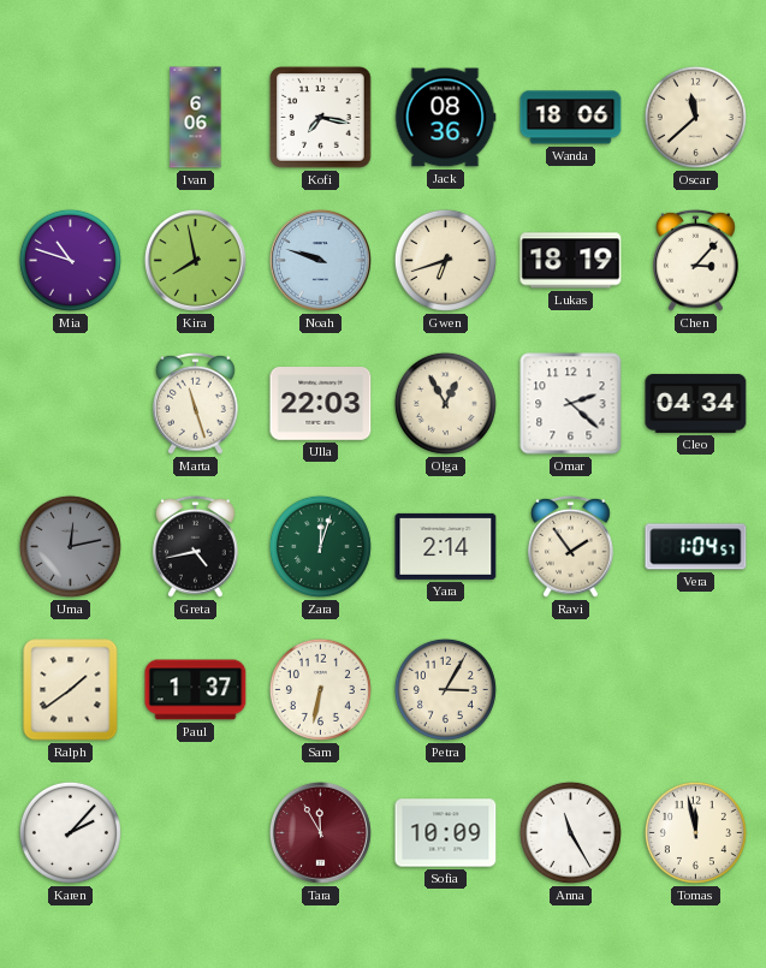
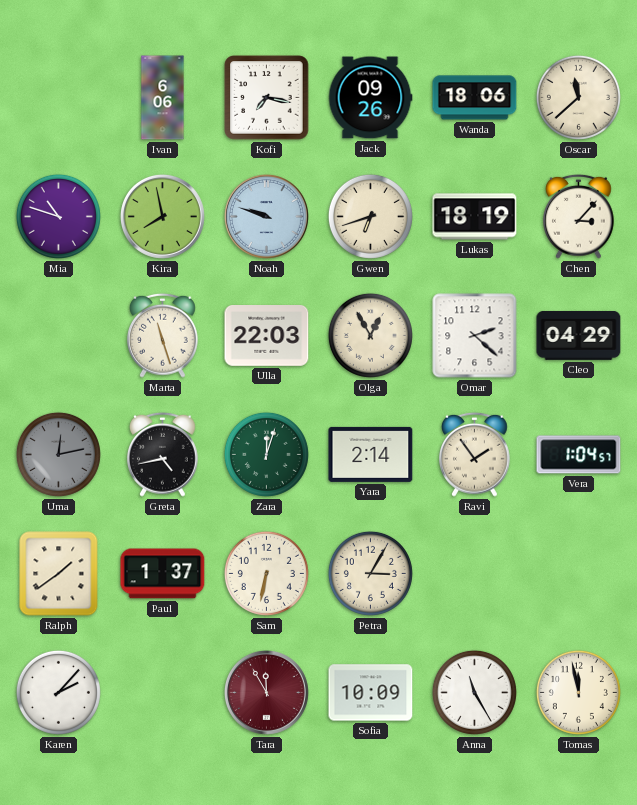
Jack: 08:36 -> 09:26 (370, 98)
Cleo: 04:34 -> 04:29 (579, 335)
